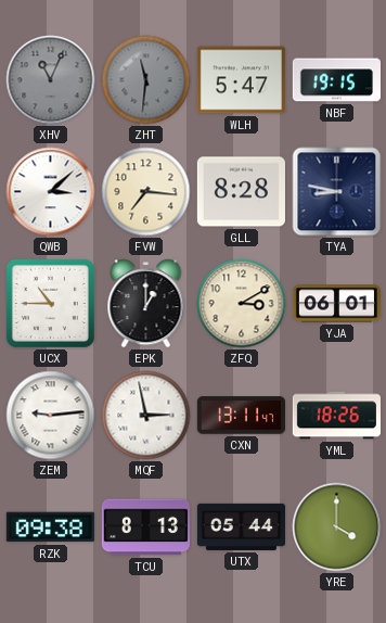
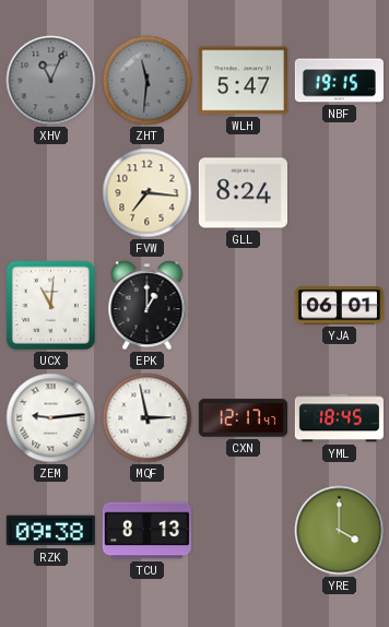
QWB: 3:08 -> none (51, 192)
GLL: 8:28 -> 8:24 (243, 193)
TYA: 8:47 -> none (337, 192)
UCX: 10:45 -> 11:01 (50, 305)
ZFQ: 3:10 -> none (242, 304)
CXN: 13:11 -> 12:17 (243, 418)
YML: 18:26 -> 18:45 (339, 418)
UTX: 05:44 -> none (241, 526)
